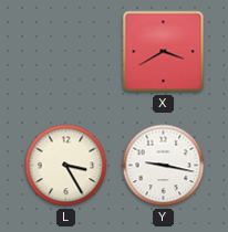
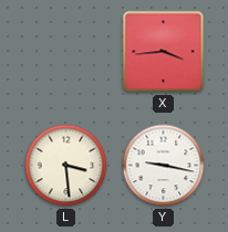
X: 3:40 -> 3:44 (164, 52)
L: 3:25 -> 3:29 (66, 166)
